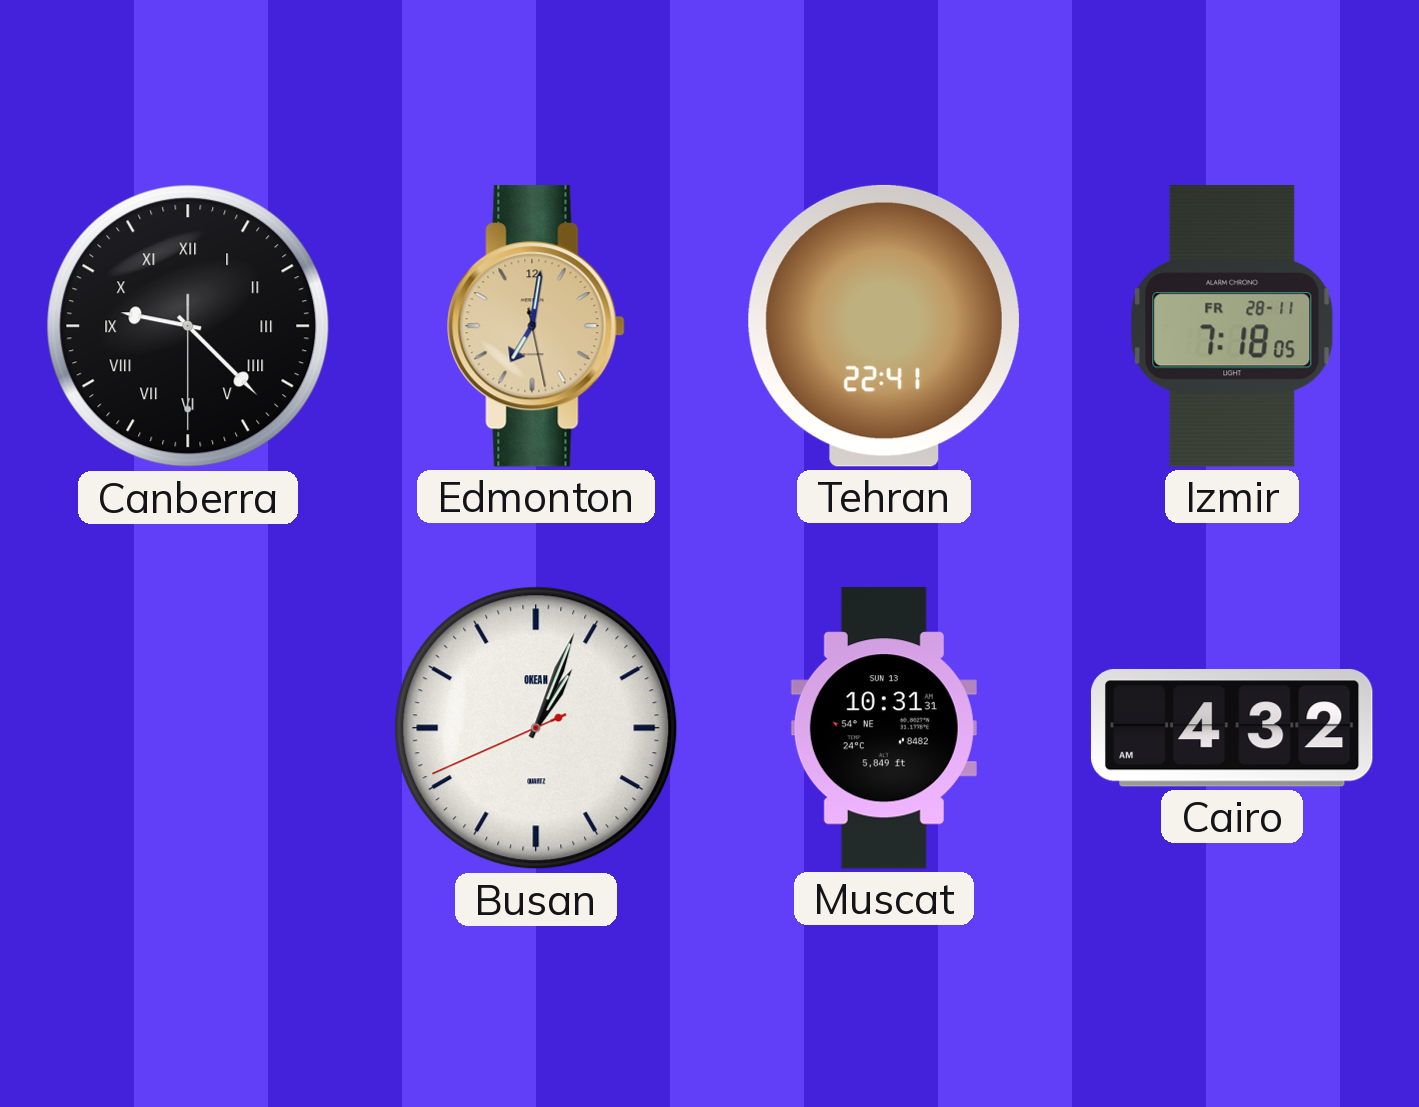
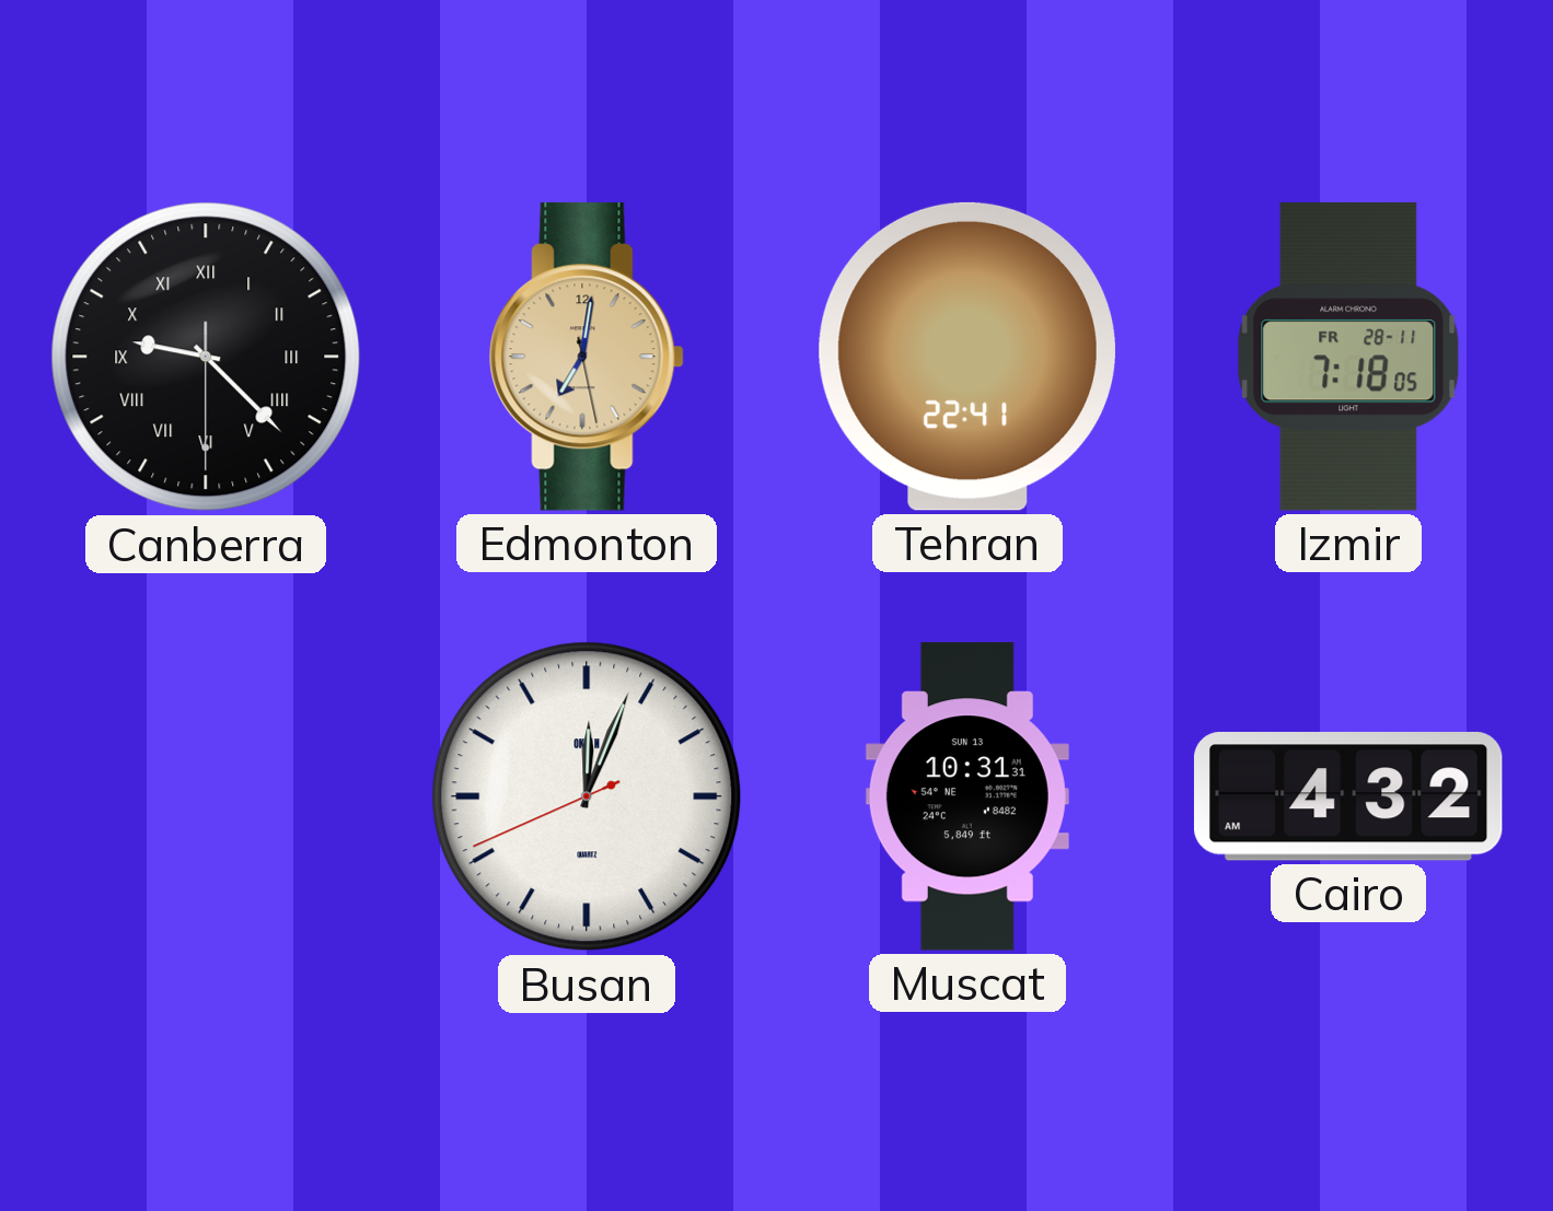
Busan: 1:03 -> 12:03 (587, 796)
